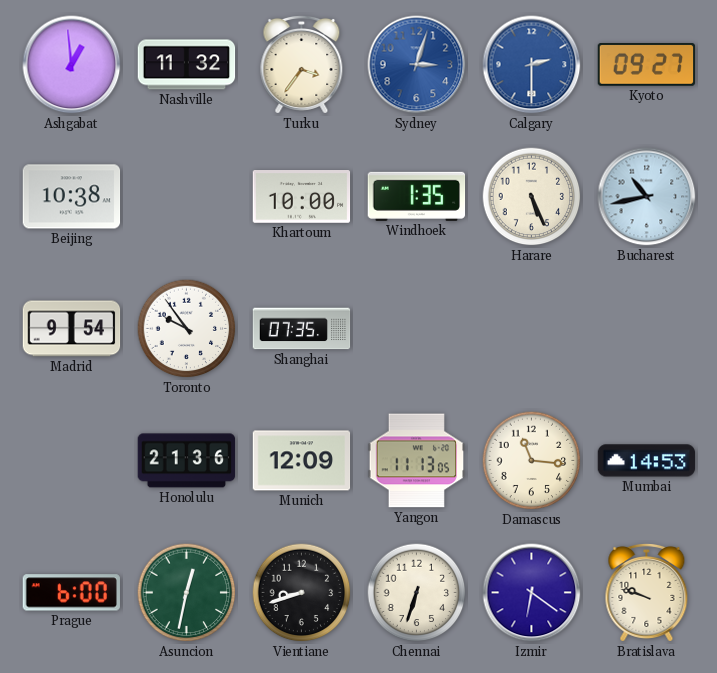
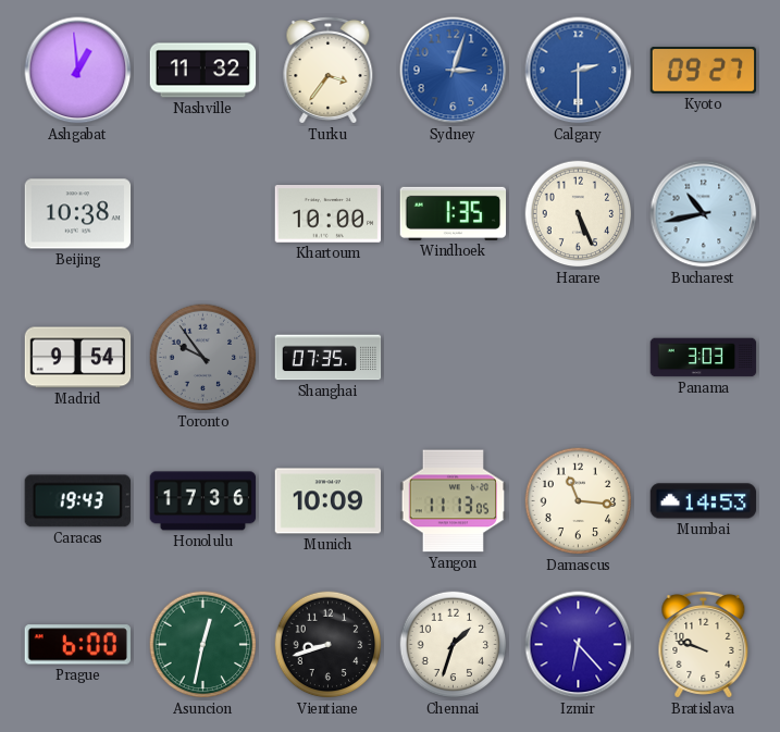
Toronto dial: white -> grey (203, 358)
Panama: none -> 3:03 (704, 358)
Caracas: none -> 19:43 (77, 501)
Honolulu: 21:36 -> 17:36 (203, 501)
Munich: 12:09 -> 10:09 (329, 501)
Chennai: 6:33 -> 1:33 (454, 645)
Izmir: 6:21 -> 6:23 (579, 645)
